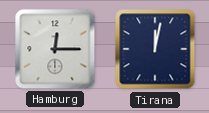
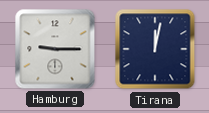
Hamburg: 12:15 -> 9:15 (55, 49)
